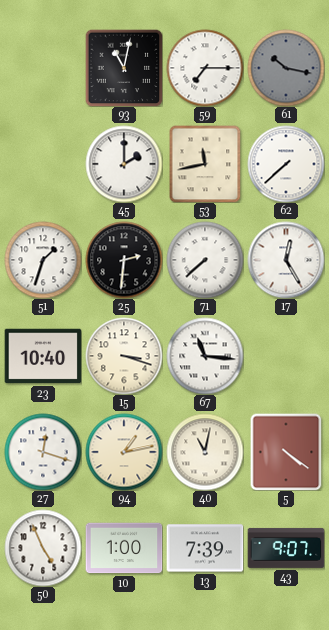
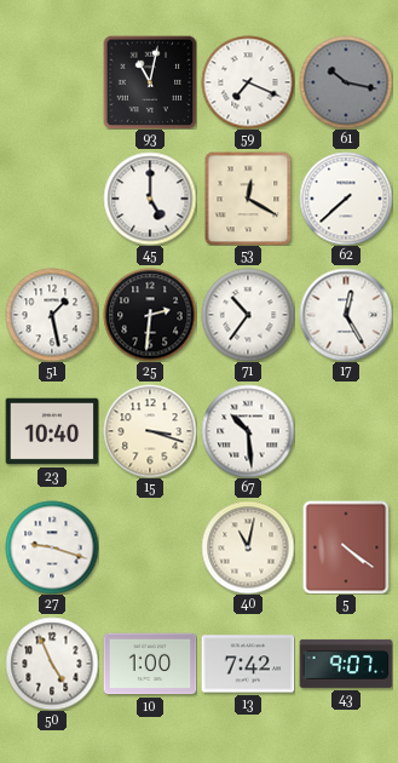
59: 7:15 -> 7:19 (248, 82)
45: 2:00 -> 5:00 (150, 199)
53: 11:43 -> 12:20 (248, 199)
51: 1:33 -> 1:28 (52, 315)
71: 7:38 -> 10:36 (248, 315)
67: 11:16 -> 10:29 (248, 431)
27: 12:18 -> 9:18 (52, 547)
94: 1:13 -> none (124, 452)
13: 7:39 -> 7:42 (248, 664)
